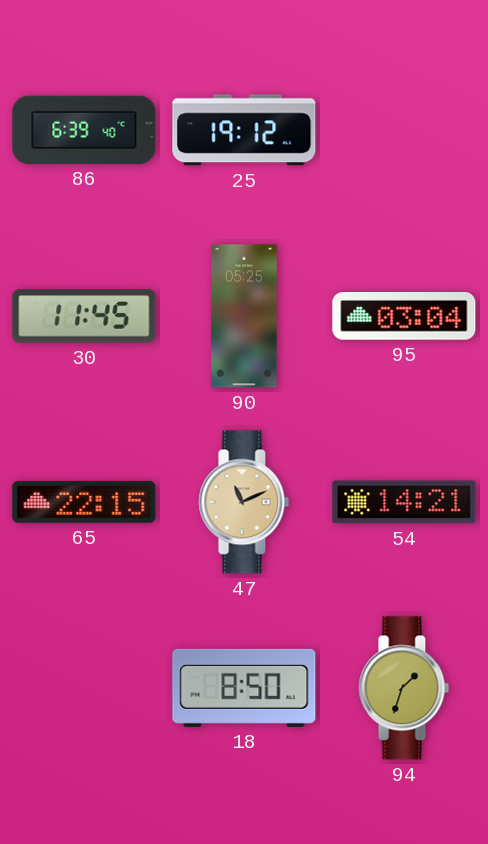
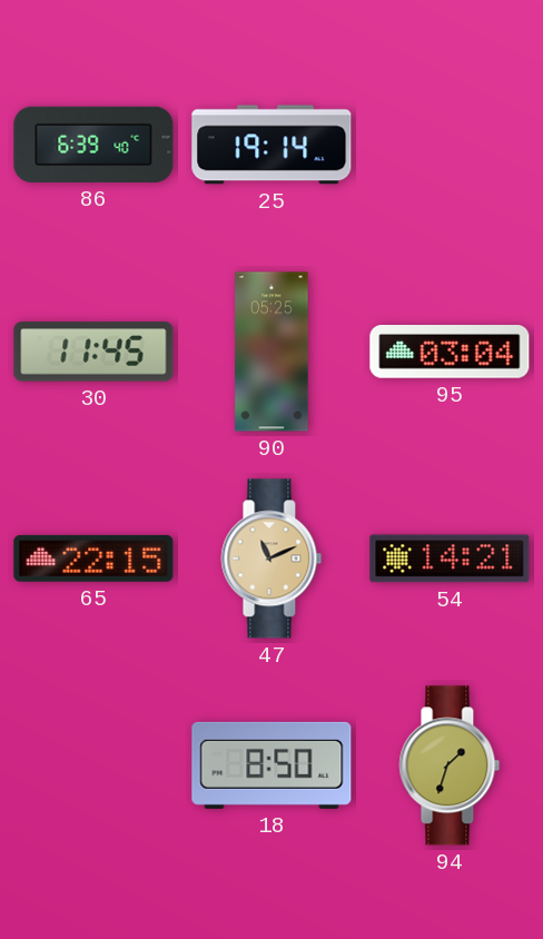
25: 19:12 -> 19:14 (271, 145)
